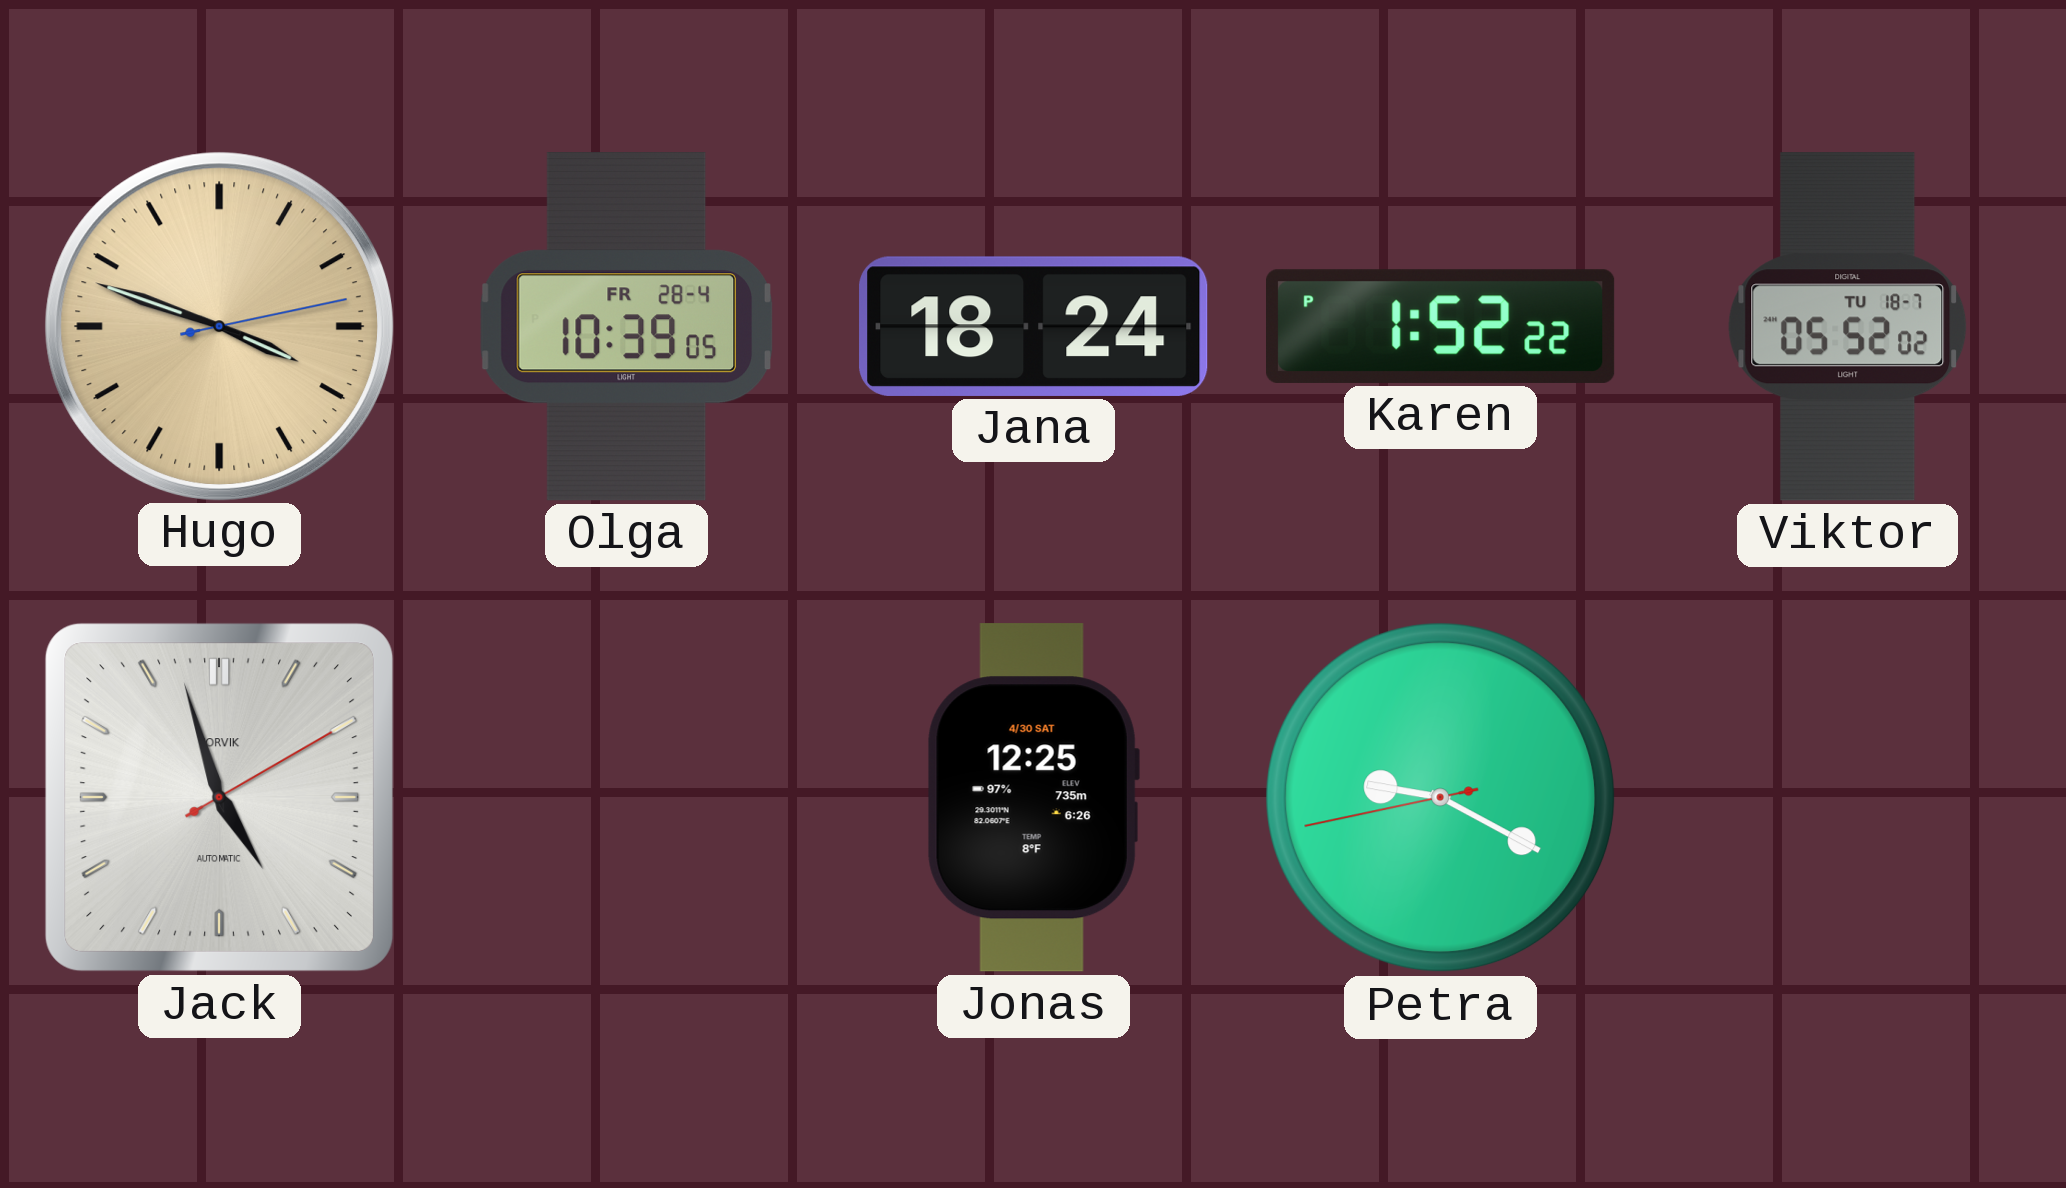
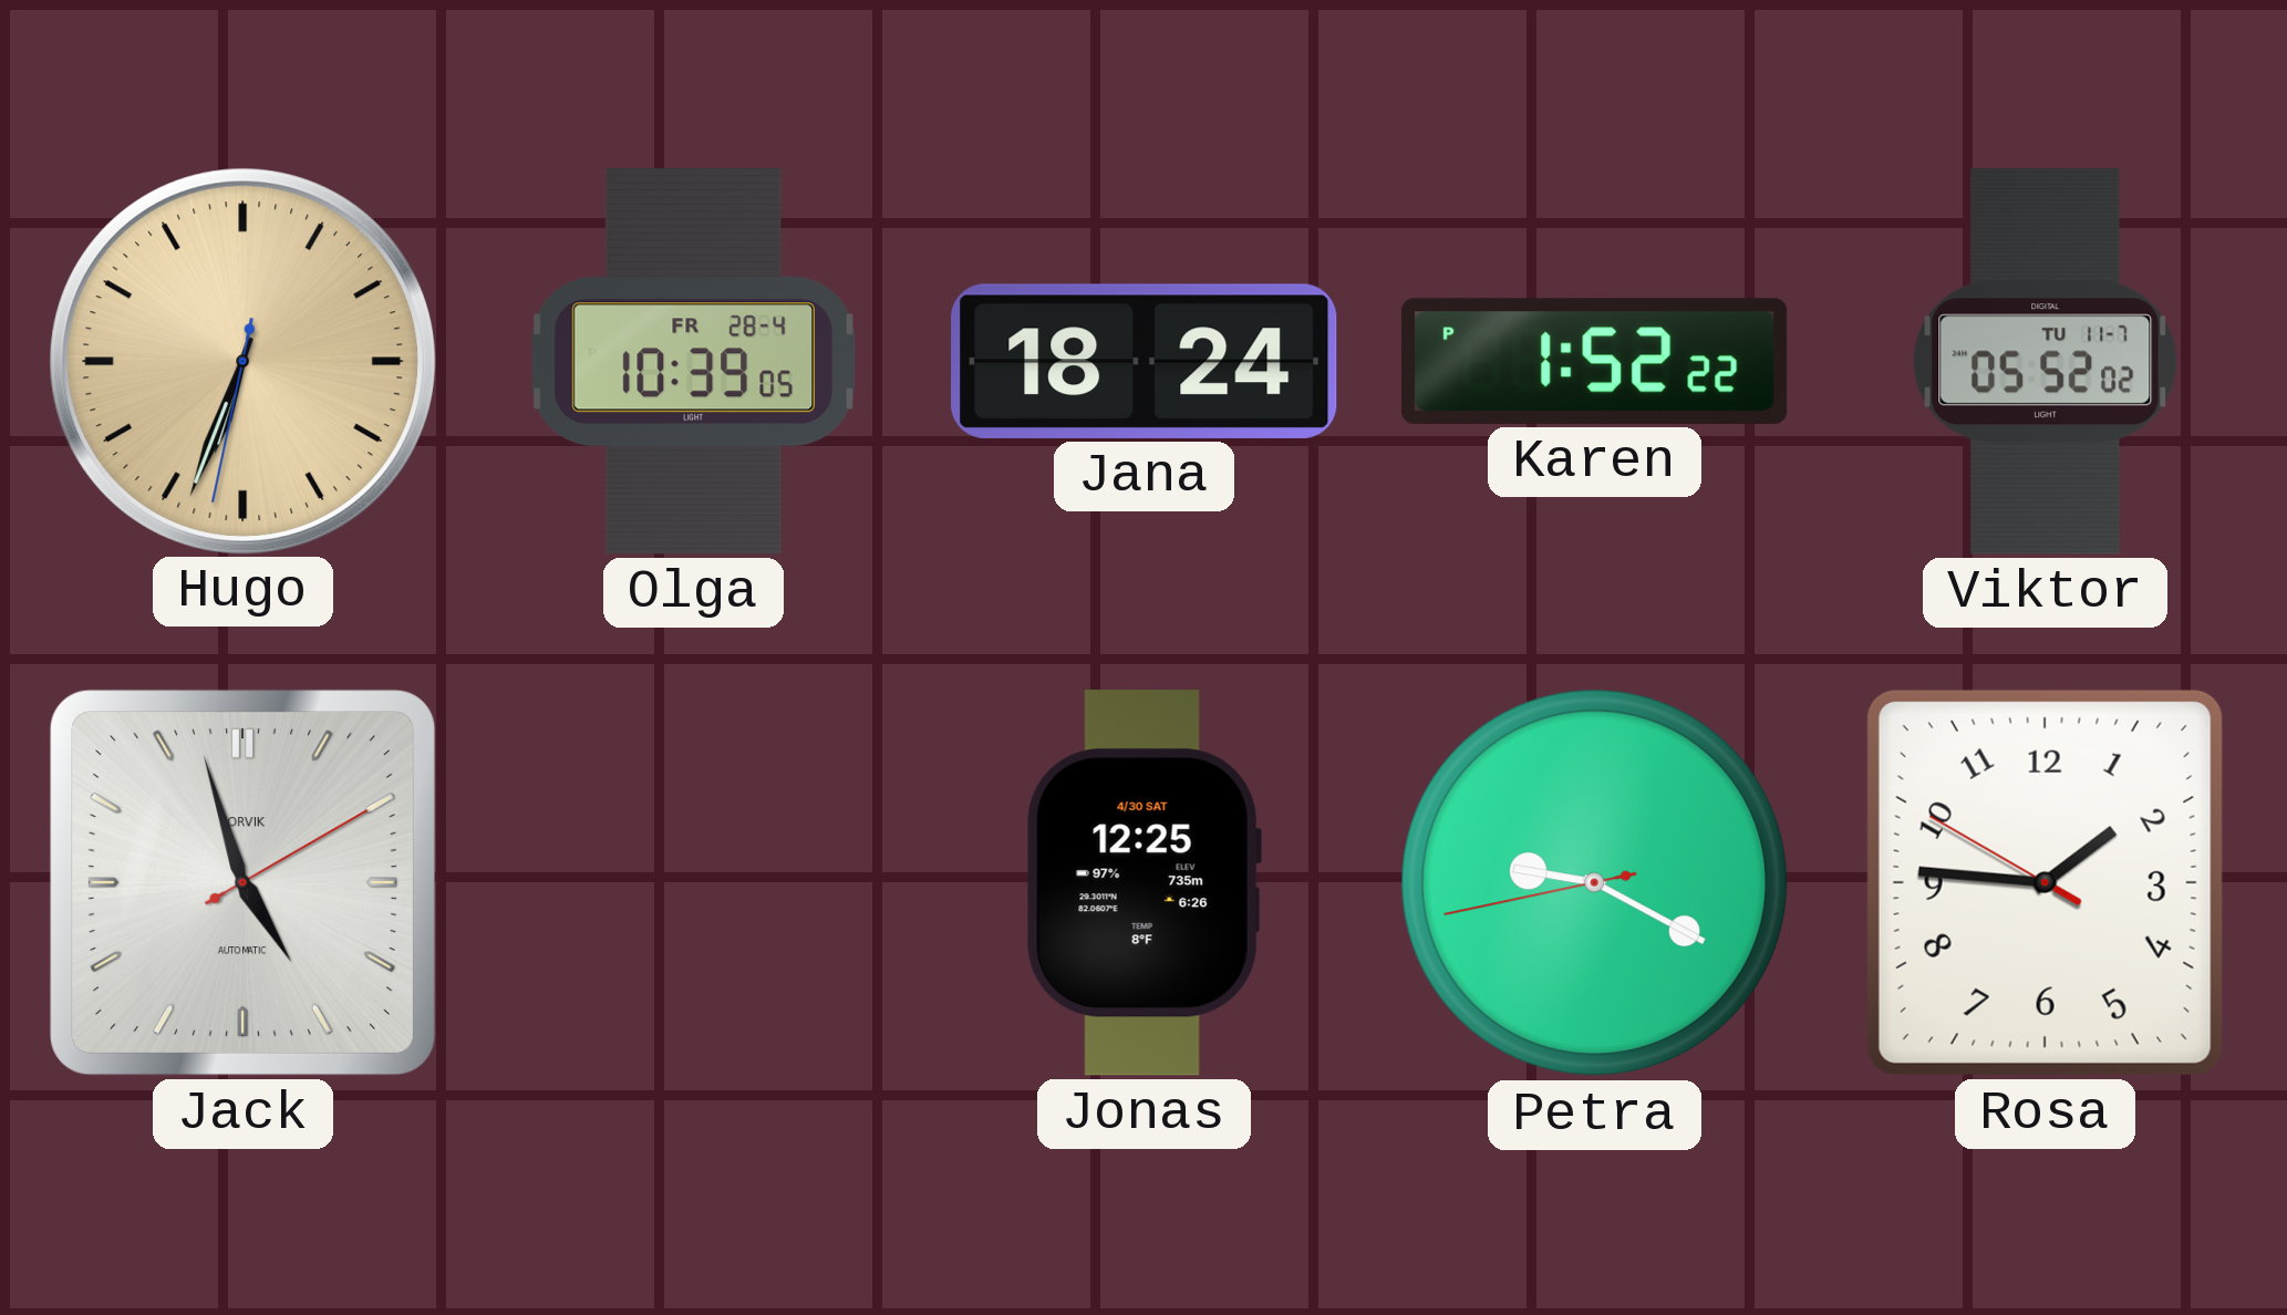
Hugo: 3:48 -> 6:33 (242, 361)
Viktor date: TU 18-7 -> TU 11-7 (2046, 362)
Rosa: none -> 1:45 (2045, 882)
